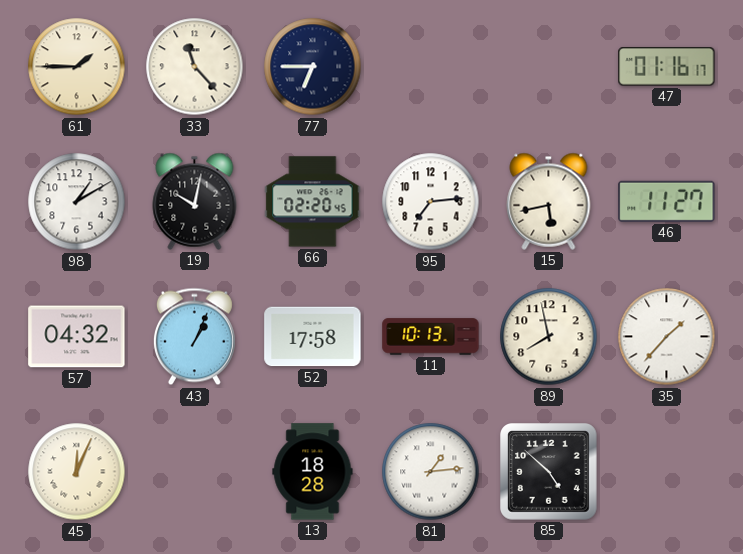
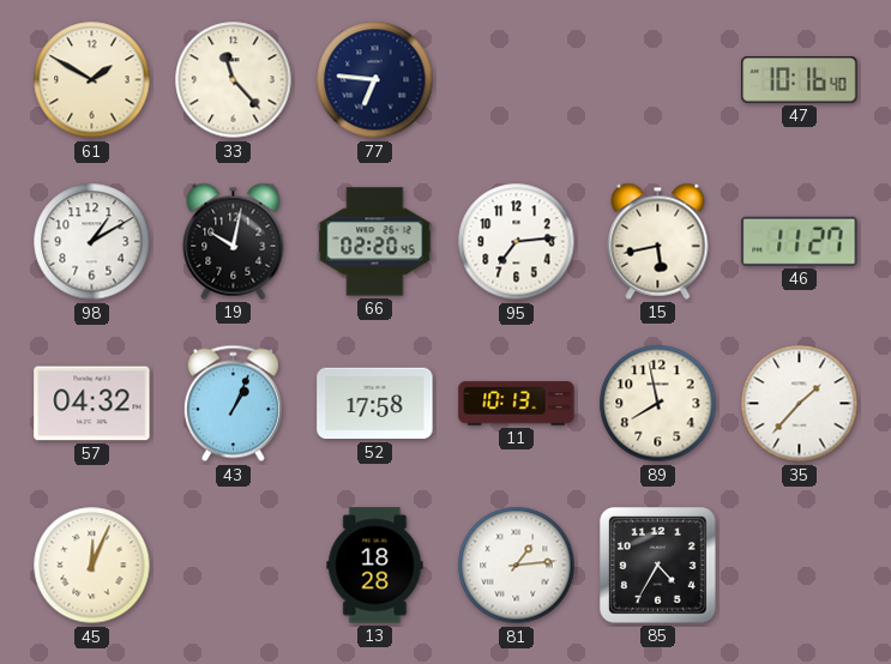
61: 1:45 -> 1:50 (92, 80)
77: 6:45 -> 6:46 (375, 80)
47: 01:16 -> 10:16 (800, 80)
85: 4:52 -> 4:35 (658, 566)
